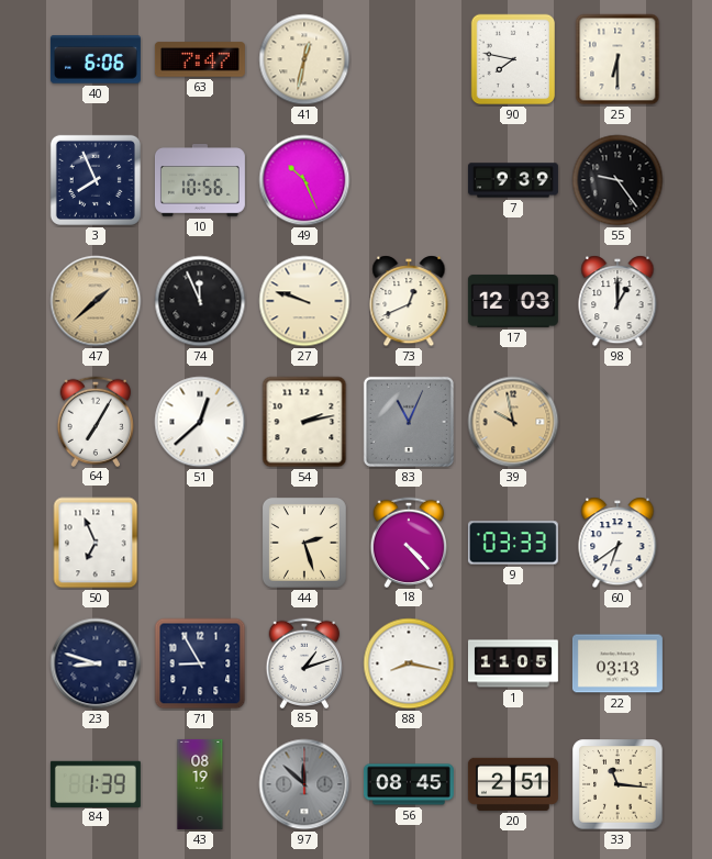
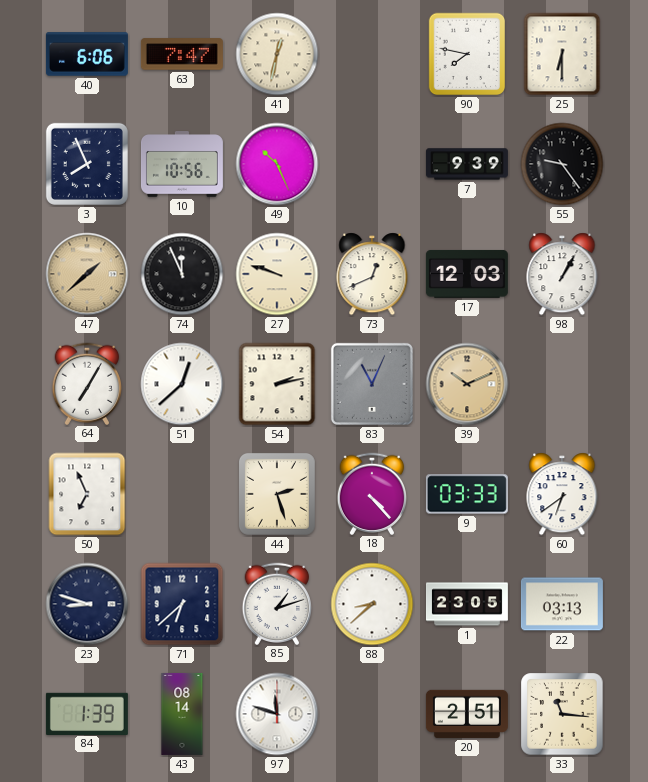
98: 1:00 -> 1:05 (562, 274)
39: 9:58 -> 10:11 (467, 384)
71: 8:55 -> 6:38 (182, 604)
88: 8:17 -> 8:38 (372, 604)
1: 11:05 -> 23:05 (467, 604)
43: 08:19 -> 08:14 (182, 714)
97: 11:52 -> 11:48 (277, 714)
97 dial: grey -> white (277, 714)
56: 08:45 -> none (409, 784)
